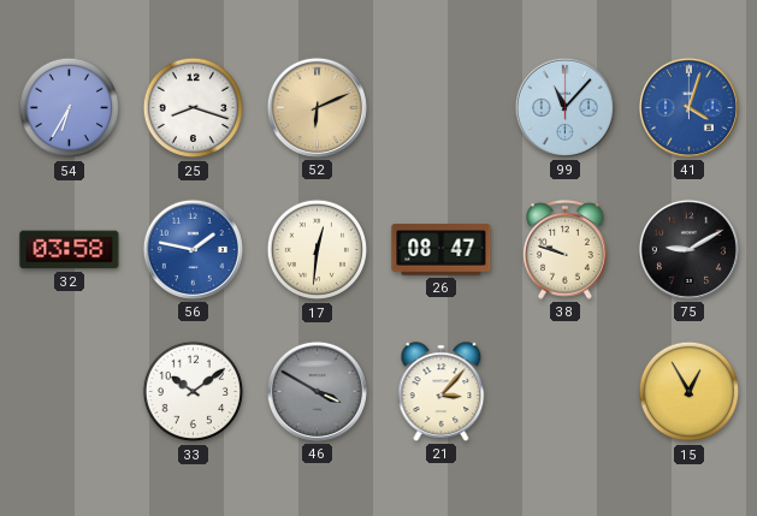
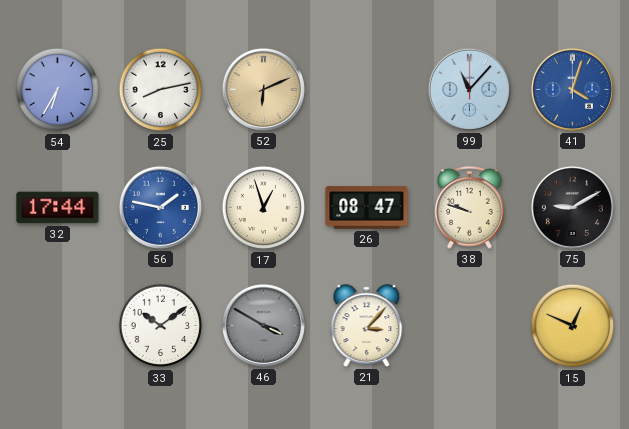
25: 8:18 -> 8:13 (161, 90)
32: 03:58 -> 17:44 (58, 208)
17: 12:31 -> 12:57 (264, 208)
15: 12:55 -> 12:49 (573, 326)
